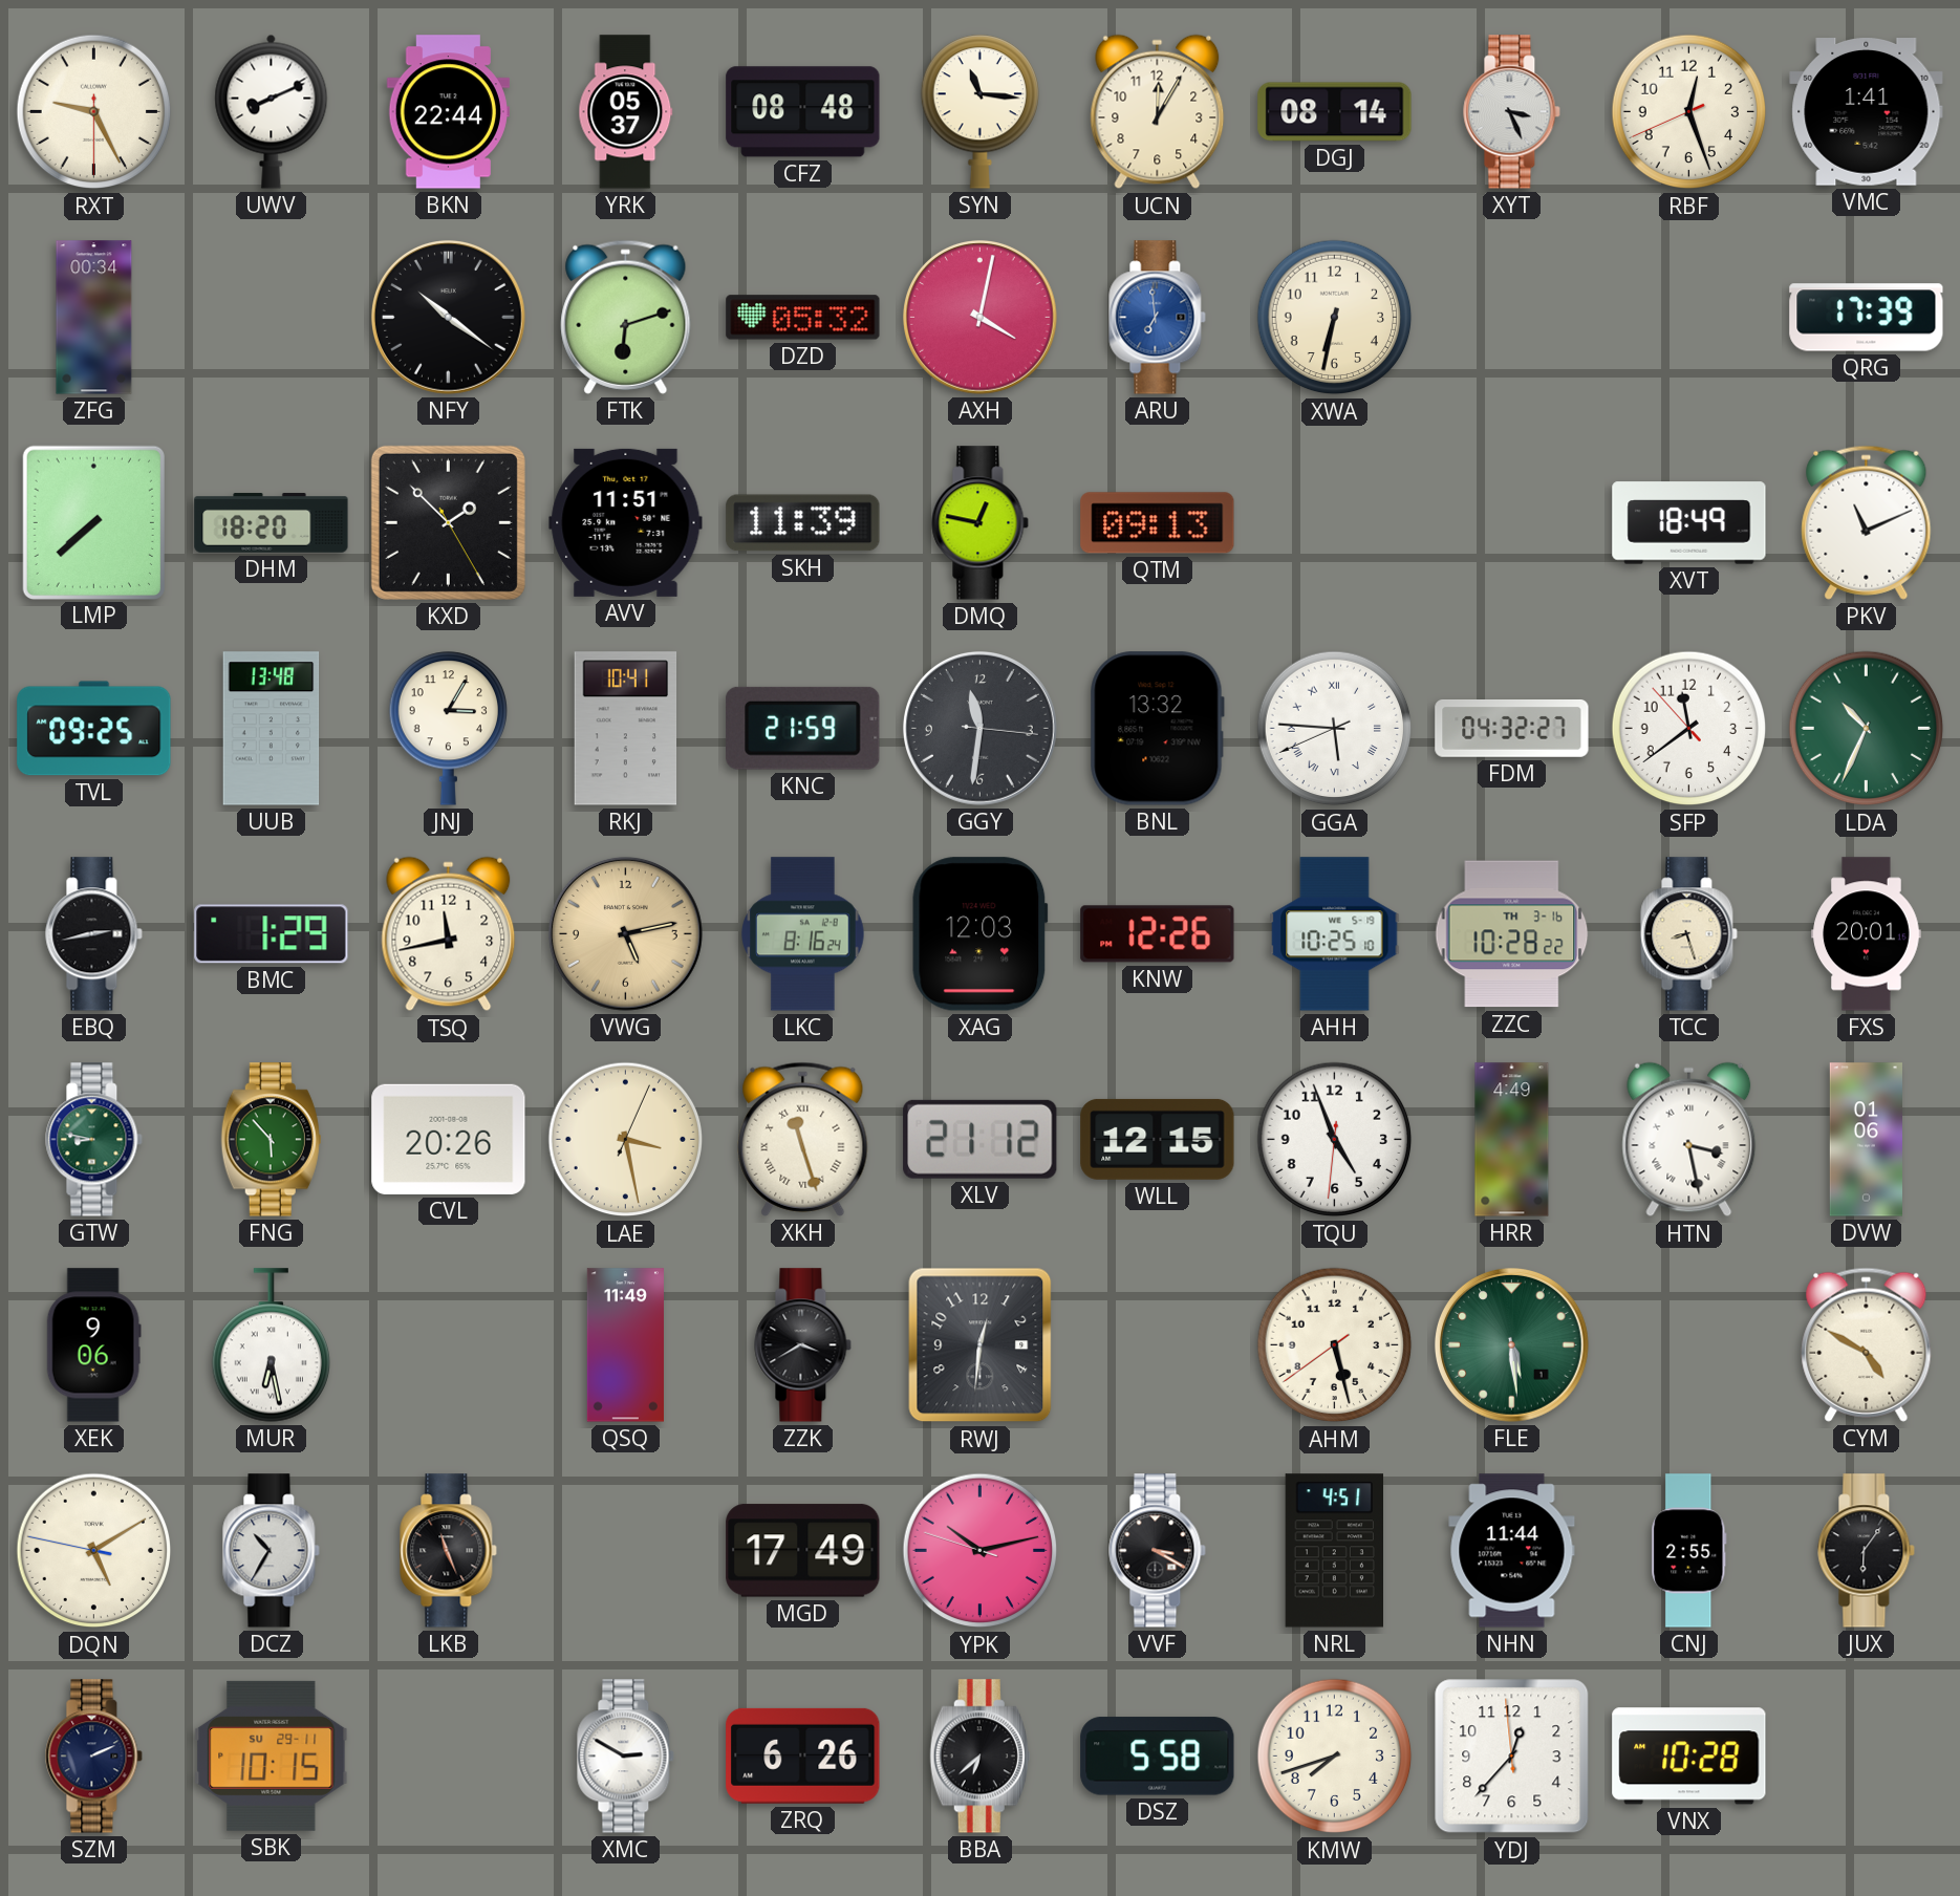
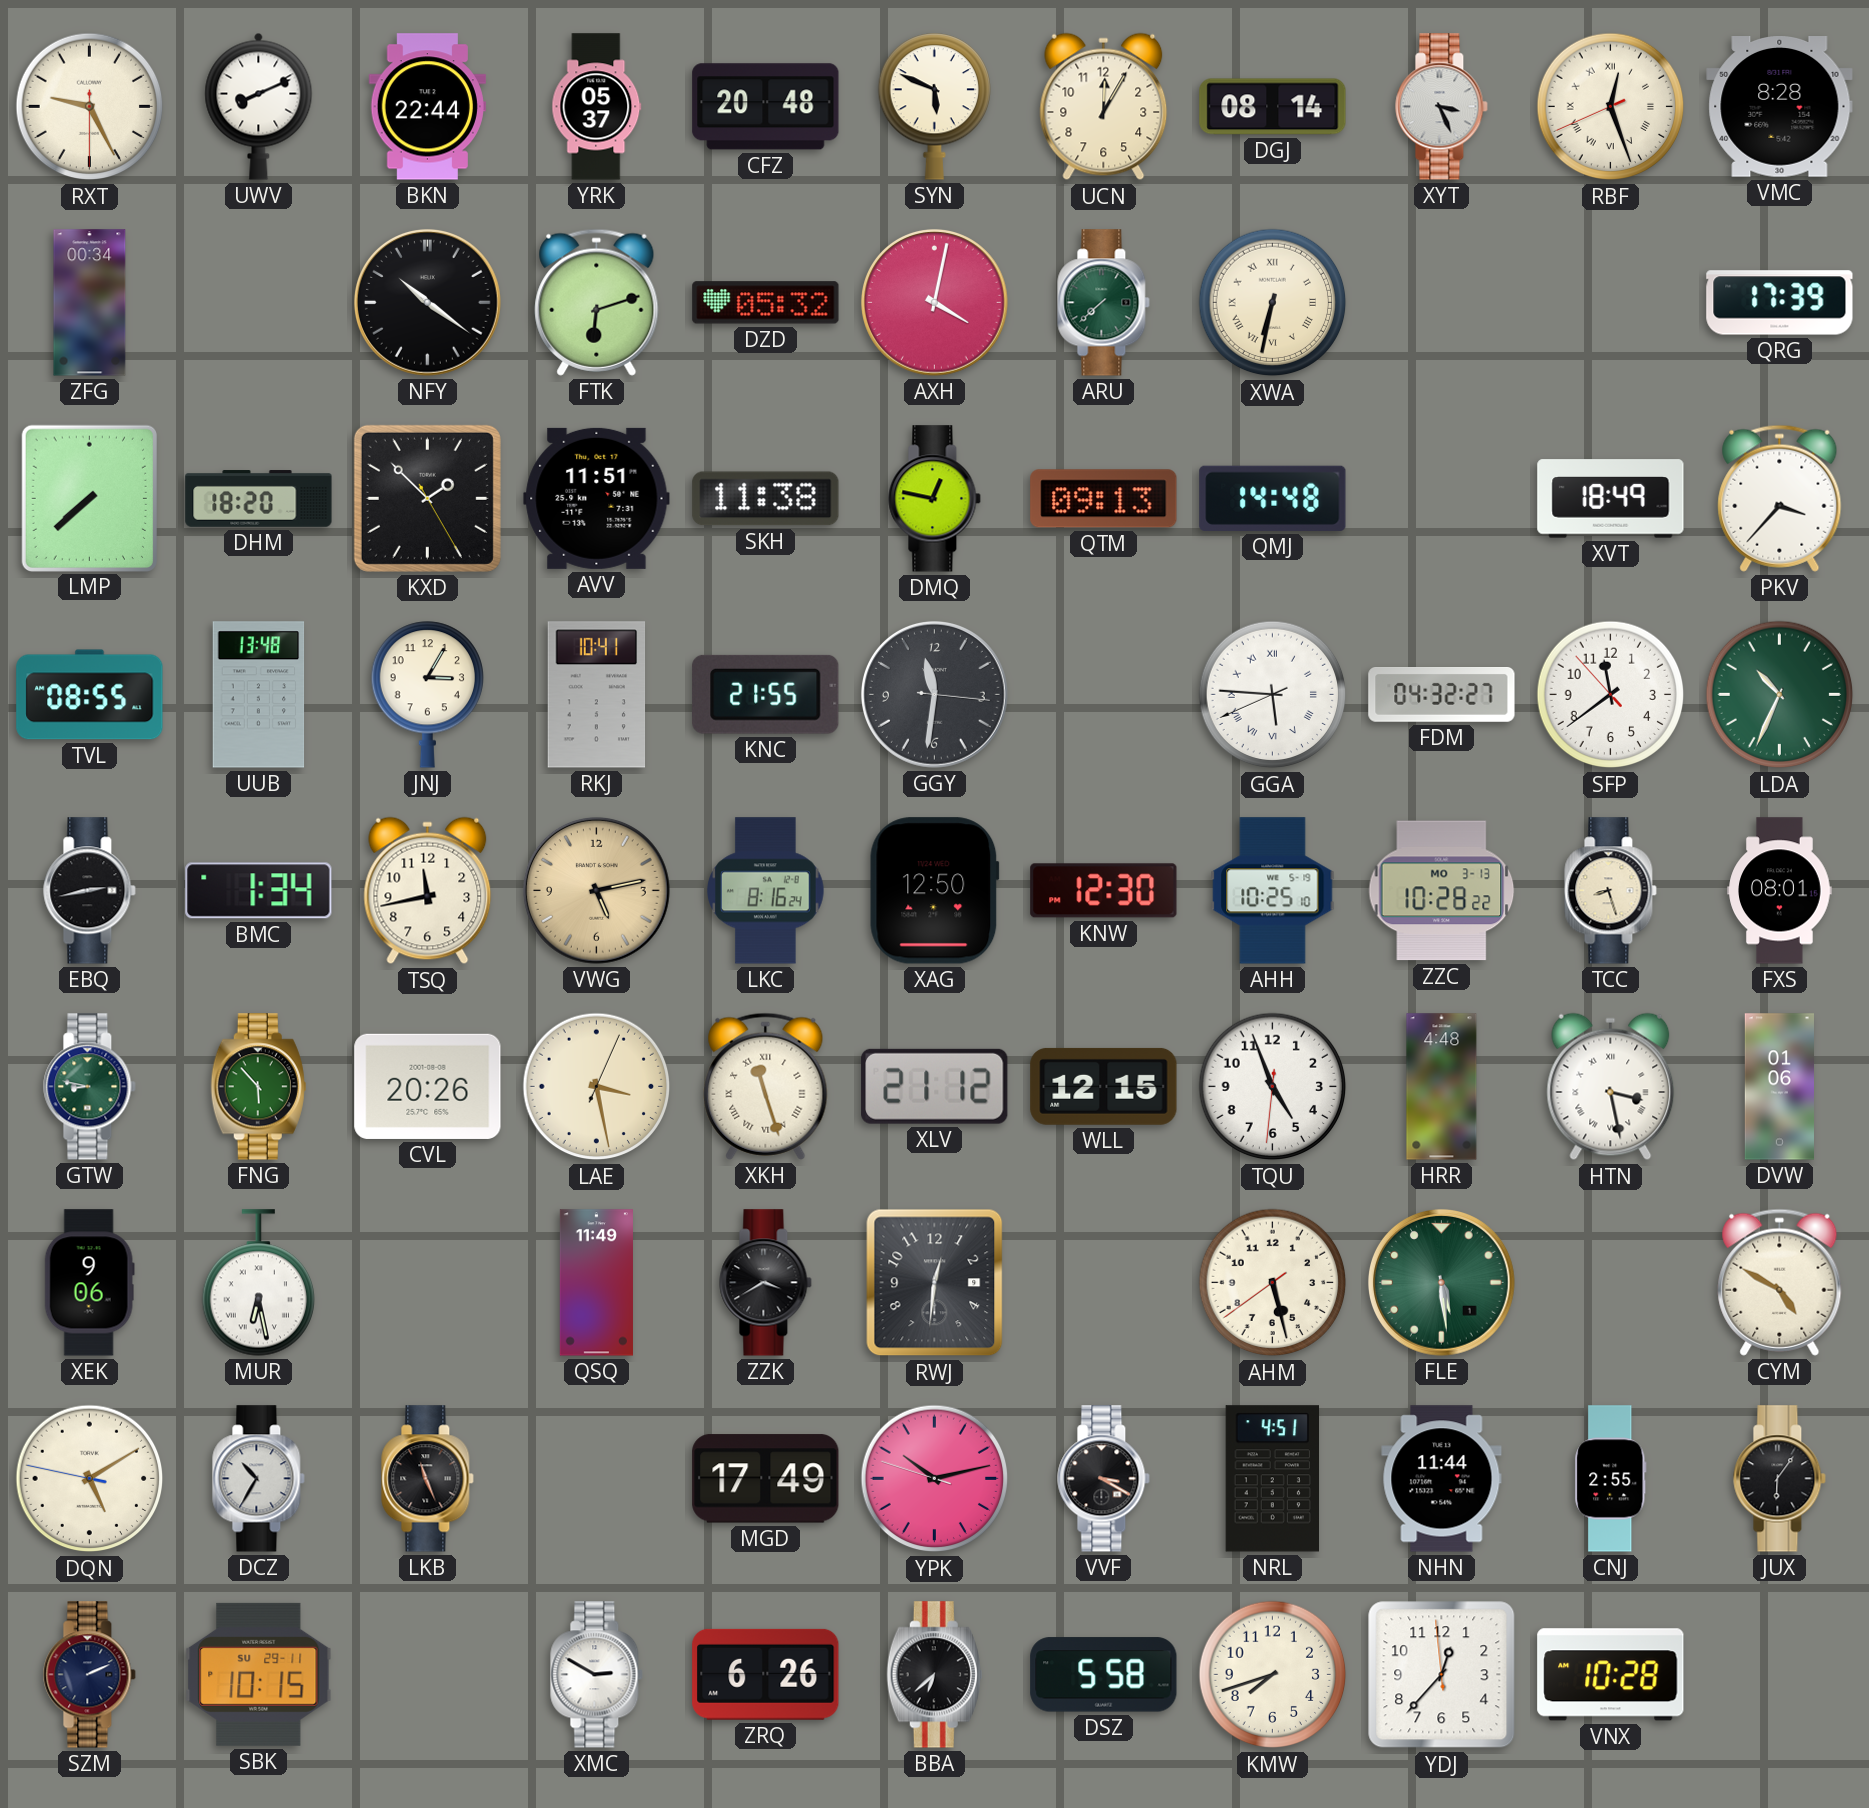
CFZ: 08:48 -> 20:48 (766, 107)
SYN: 11:16 -> 5:49 (934, 107)
RBF numerals: Arabic -> Roman (1611, 107)
VMC: 1:41 -> 8:28 (1780, 107)
ARU: 6:59 -> 7:38 (1104, 303)
ARU dial: blue -> green (1104, 303)
XWA numerals: Arabic -> Roman (1273, 303)
SKH: 11:39 -> 11:38 (766, 499)
QMJ: none -> 14:48 (1273, 498)
PKV: 11:11 -> 3:37 (1780, 498)
TVL: 09:25 -> 08:55 (90, 695)
KNC: 21:59 -> 21:55 (766, 694)
BNL: 13:32 -> none (1157, 729)
BMC: 1:29 -> 1:34 (259, 891)
XAG: 12:03 -> 12:50 (935, 891)
KNW: 12:26 -> 12:30 (1104, 891)
ZZC date: TH 3-16 -> MO 3-13 (1442, 891)
FXS: 20:01 -> 08:01 (1780, 891)
HRR: 4:49 -> 4:48 (1442, 1087)
